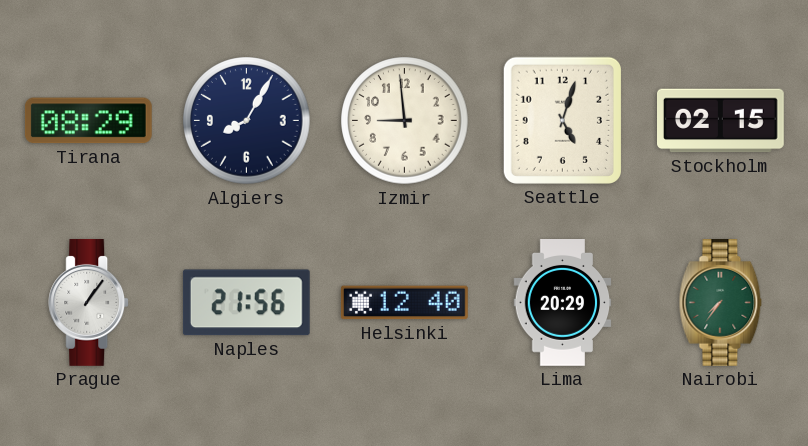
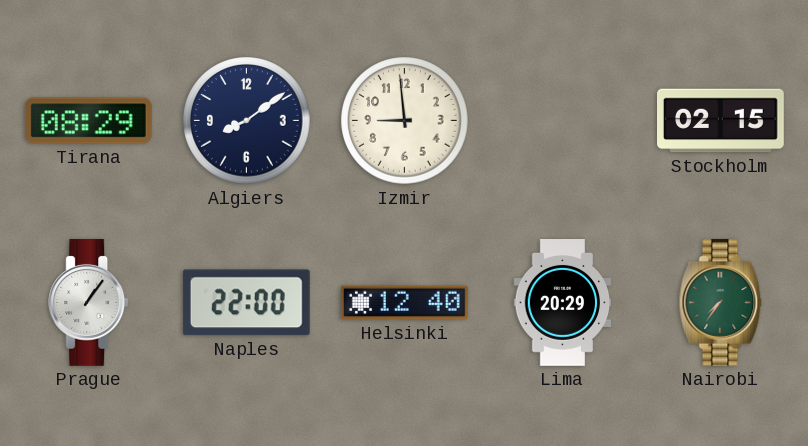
Algiers: 8:05 -> 8:09 (247, 121)
Seattle: 5:03 -> none (562, 120)
Naples: 21:56 -> 22:00 (246, 303)
